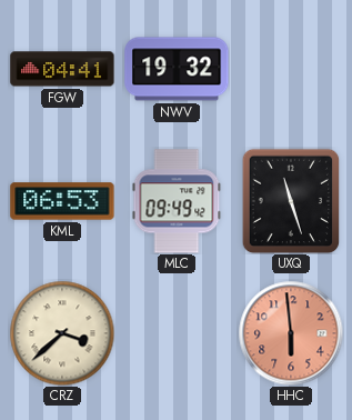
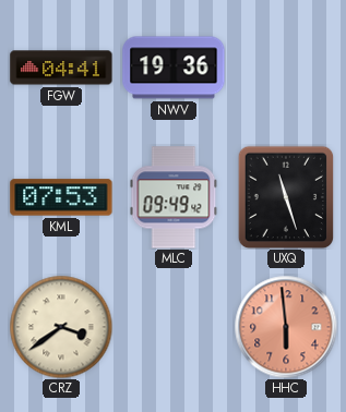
NWV: 19:32 -> 19:36 (174, 68)
KML: 06:53 -> 07:53 (61, 197)
CRZ: 3:38 -> 3:39 (61, 327)
